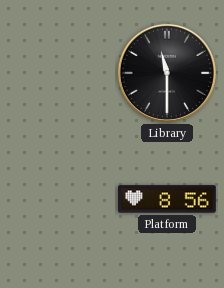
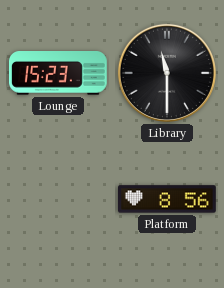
Lounge: none -> 15:23 (58, 73)
